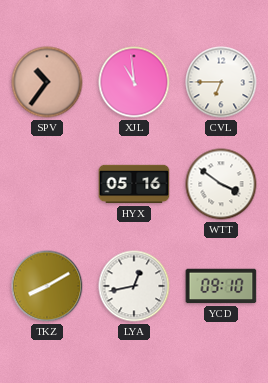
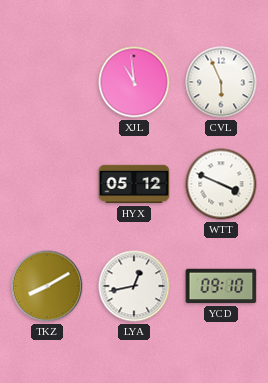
SPV: 10:36 -> none (47, 82)
CVL: 6:45 -> 5:56 (221, 82)
HYX: 05:16 -> 05:12 (134, 184)
WTT: 3:51 -> 3:49 (221, 184)
